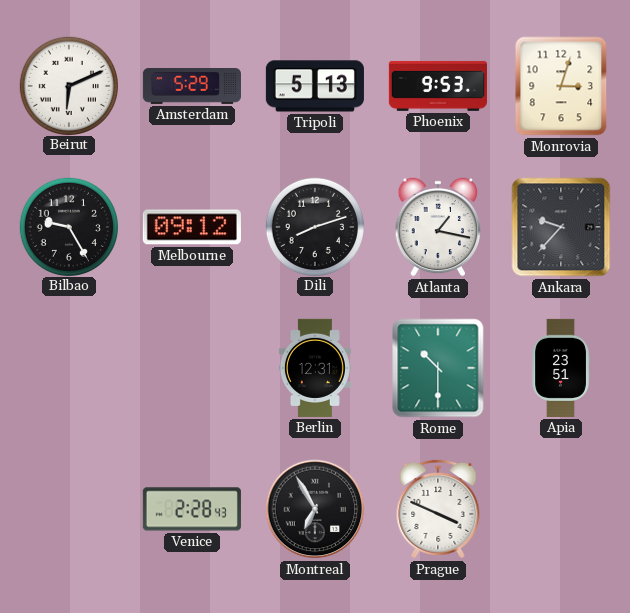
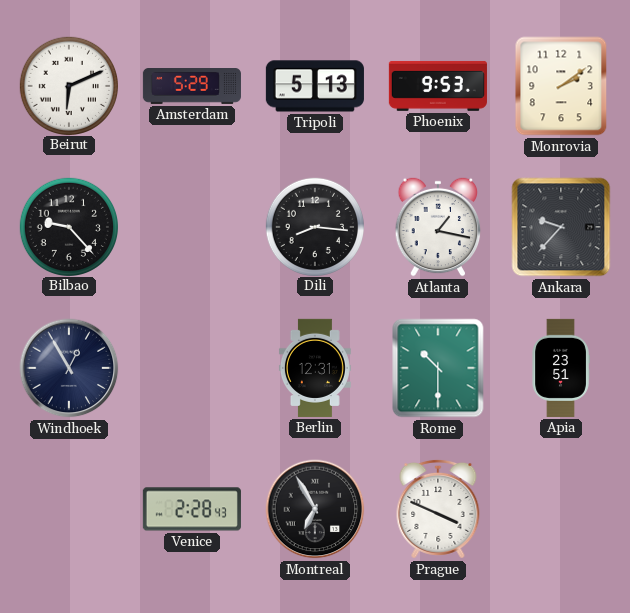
Monrovia: 3:03 -> 2:09 (561, 86)
Bilbao: 9:25 -> 9:23 (68, 226)
Melbourne: 09:12 -> none (192, 227)
Dili: 8:12 -> 8:16 (314, 226)
Windhoek: none -> 12:55 (69, 368)
